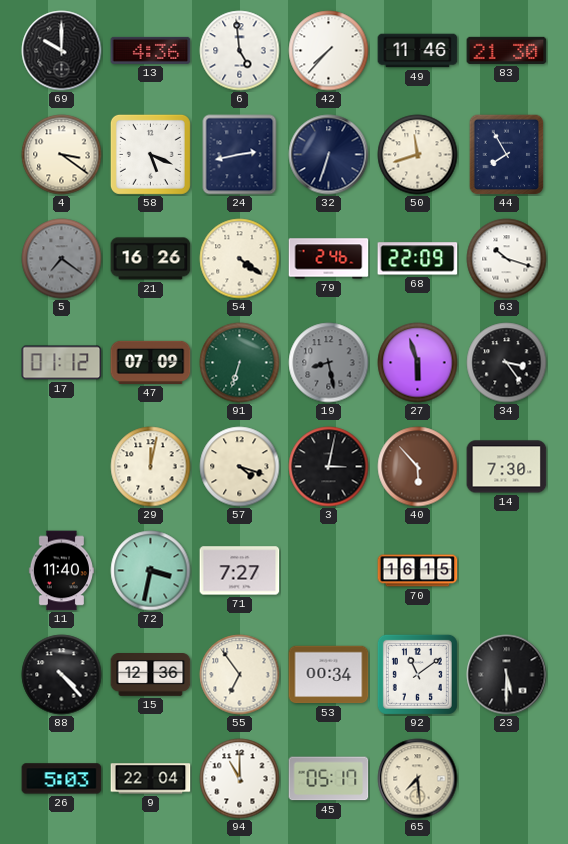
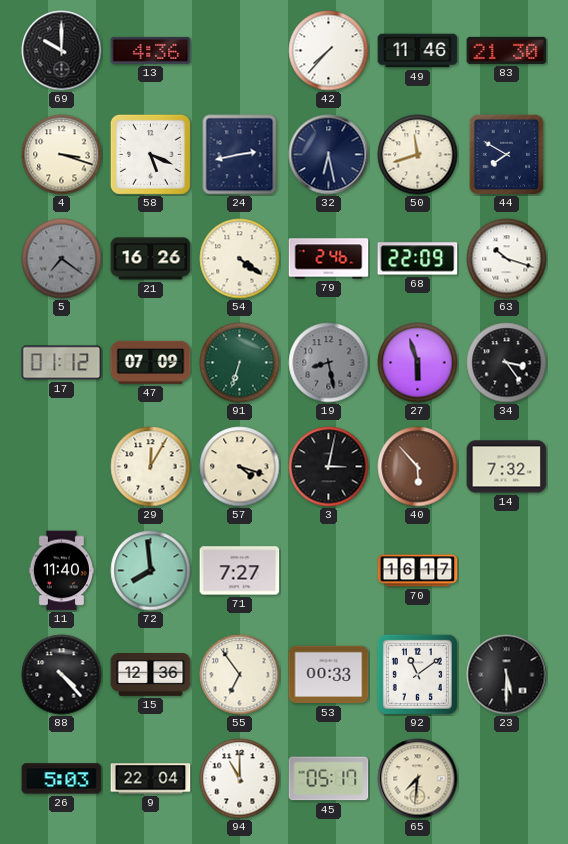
6: 4:59 -> none (240, 51)
4: 3:21 -> 3:18 (62, 155)
32: 6:33 -> 6:28 (329, 155)
44: 7:55 -> 7:50 (507, 154)
29: 12:02 -> 12:05 (151, 467)
14: 7:30 -> 7:32 (507, 467)
72: 3:32 -> 7:59 (151, 571)
70: 16:15 -> 16:17 (418, 571)
53: 00:34 -> 00:33 (329, 675)
65: 7:29 -> 7:31 (418, 779)
